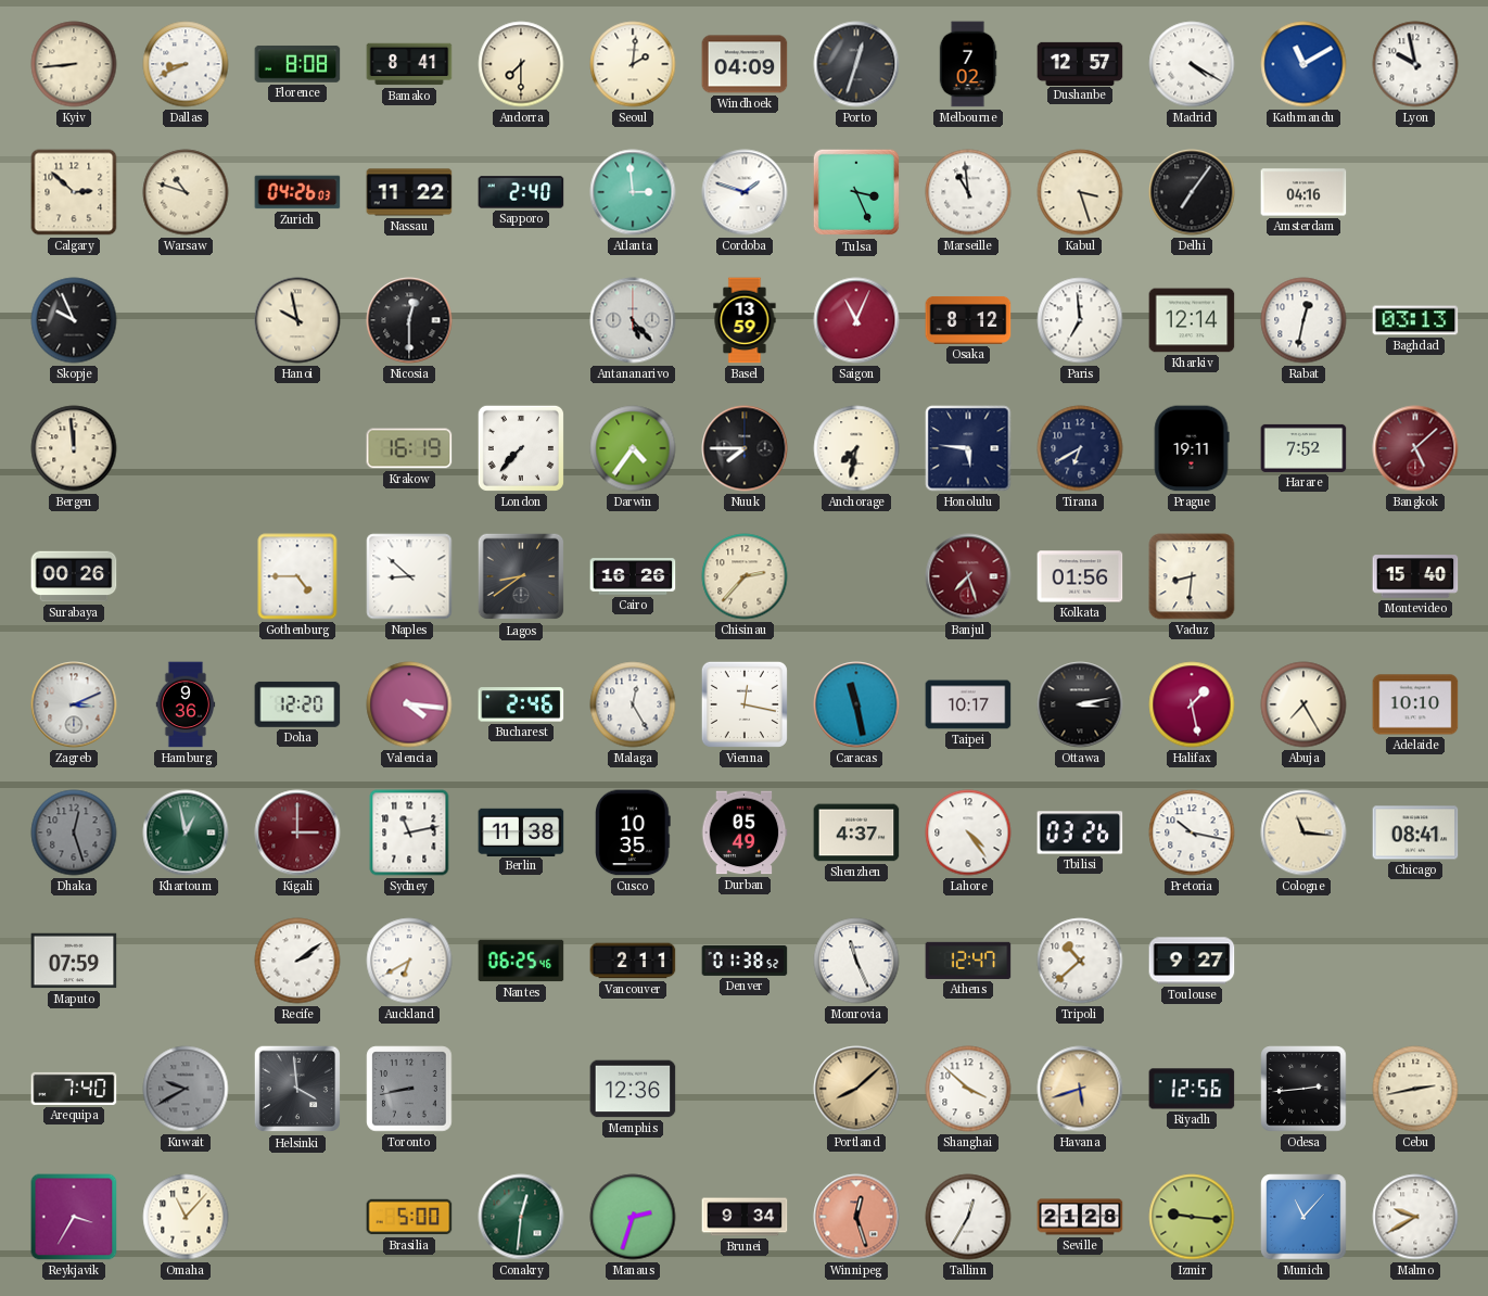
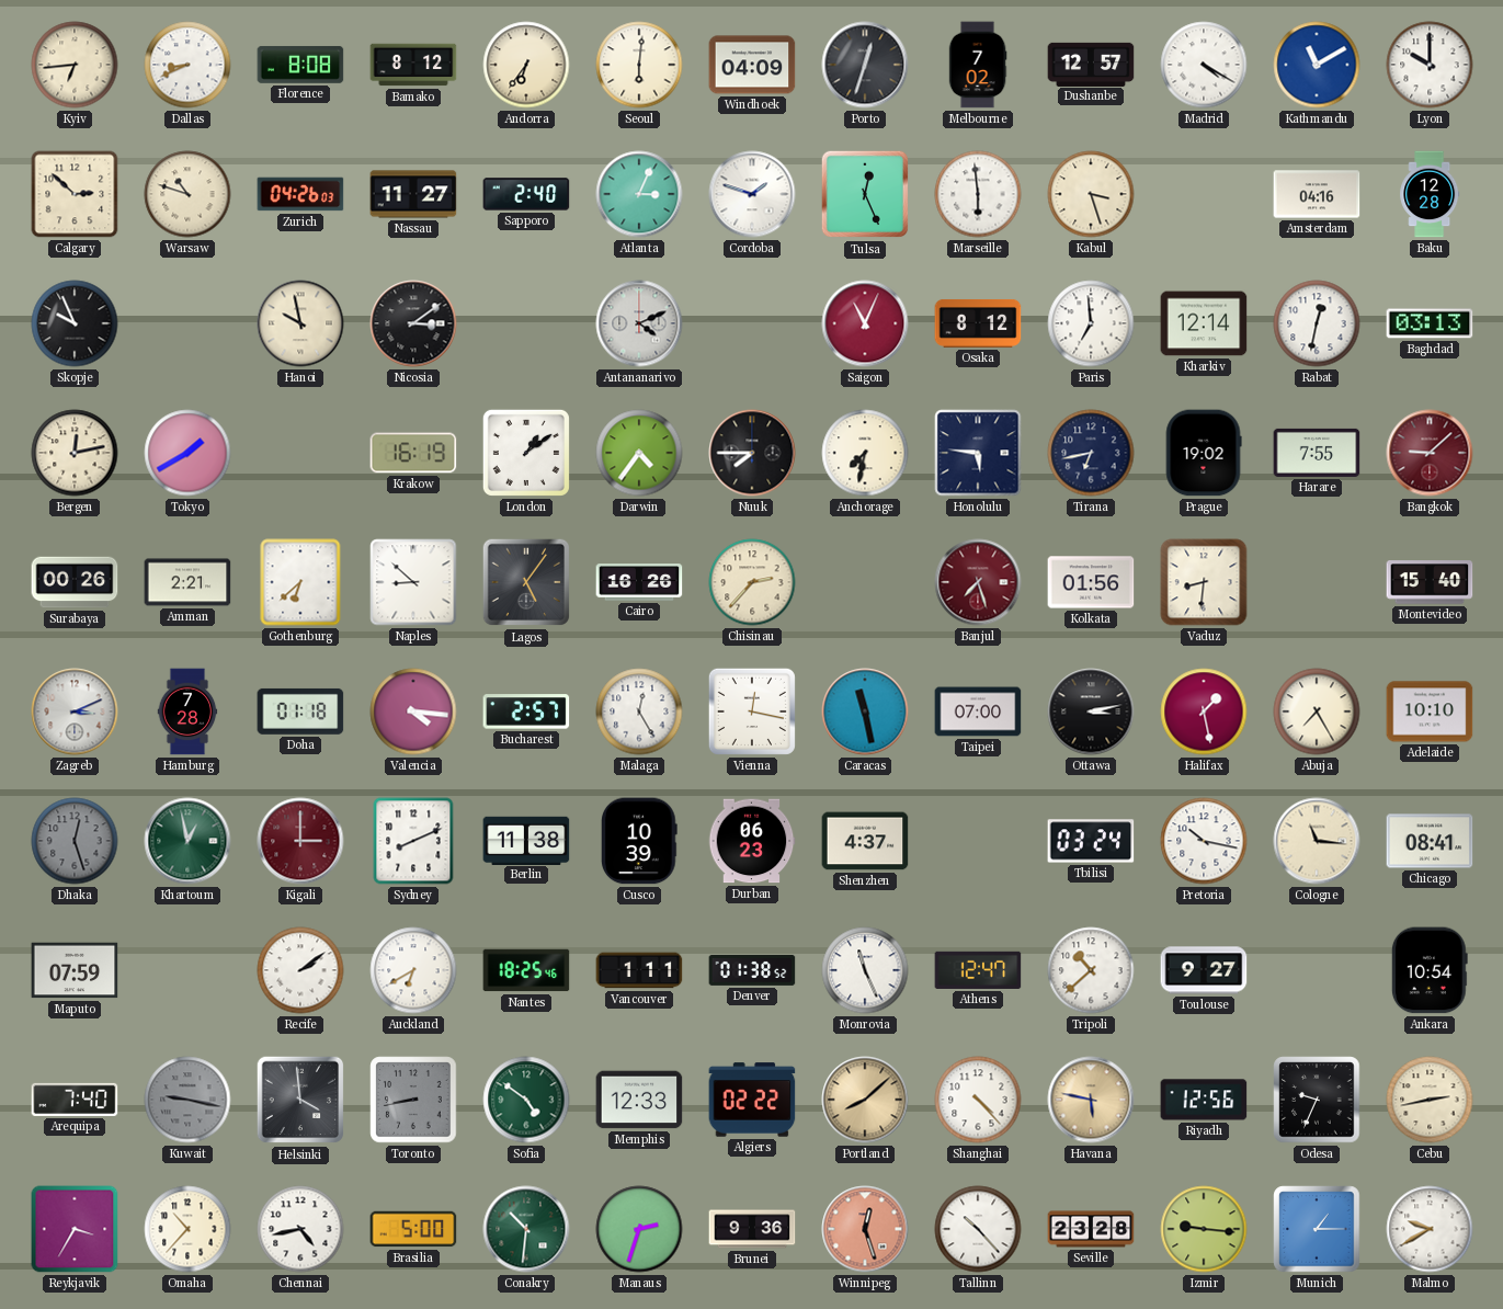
Kyiv: 8:44 -> 6:44 (75, 65)
Bamako: 8:41 -> 8:12 (413, 65)
Andorra: 7:30 -> 6:36 (526, 65)
Seoul: 2:01 -> 6:01 (639, 65)
Lyon: 9:58 -> 10:00 (1430, 65)
Nassau: 11:22 -> 11:27 (413, 194)
Atlanta: 2:59 -> 3:04 (639, 194)
Tulsa: 3:26 -> 12:26 (865, 194)
Marseille: 10:59 -> 5:59 (978, 194)
Delhi: 7:06 -> none (1192, 192)
Baku: none -> 12:28 (1430, 194)
Nicosia: 12:30 -> 3:09 (413, 323)
Antananarivo: 5:23 -> 4:11 (639, 323)
Basel: 13:59 -> none (745, 320)
Bergen: 11:59 -> 12:13 (75, 453)
Tokyo: none -> 1:40 (187, 453)
London: 7:37 -> 1:09 (526, 453)
Tirana: 6:40 -> 6:43 (1091, 453)
Prague: 19:11 -> 19:02 (1204, 453)
Harare: 7:52 -> 7:55 (1317, 453)
Bangkok: 5:08 -> 9:08 (1430, 453)
Amman: none -> 2:21 (187, 582)
Gothenburg: 4:45 -> 6:38 (300, 582)
Lagos: 8:39 -> 5:06 (526, 582)
Hamburg: 9:36 -> 7:28 (187, 712)
Doha: 12:20 -> 01:18 (300, 712)
Bucharest: 2:46 -> 2:57 (526, 712)
Taipei: 10:17 -> 07:00 (978, 712)
Sydney: 11:13 -> 8:11 (413, 841)
Cusco: 10:35 -> 10:39 (640, 841)
Durban: 05:49 -> 06:23 (752, 841)
Lahore: 4:24 -> none (968, 833)
Tbilisi: 03:26 -> 03:24 (1091, 841)
Nantes: 06:25 -> 18:25 (526, 970)
Vancouver: 2:11 -> 1:11 (639, 970)
Ankara: none -> 10:54 (1430, 970)
Kuwait: 9:40 -> 9:17 (187, 1100)
Sofia: none -> 4:51 (526, 1100)
Memphis: 12:36 -> 12:33 (639, 1100)
Algiers: none -> 02:22 (752, 1100)
Shanghai: 3:52 -> 4:23 (978, 1100)
Havana: 5:42 -> 5:47 (1091, 1100)
Odesa: 2:44 -> 9:34 (1317, 1100)
Omaha: 11:07 -> 10:37 (187, 1229)
Chennai: none -> 4:43 (300, 1229)
Conakry: 12:31 -> 10:31 (526, 1229)
Brunei: 9:34 -> 9:36 (752, 1229)
Tallinn: 12:35 -> 10:23 (978, 1229)
Seville: 21:28 -> 23:28 (1091, 1229)
Munich: 11:07 -> 1:15 (1317, 1229)
